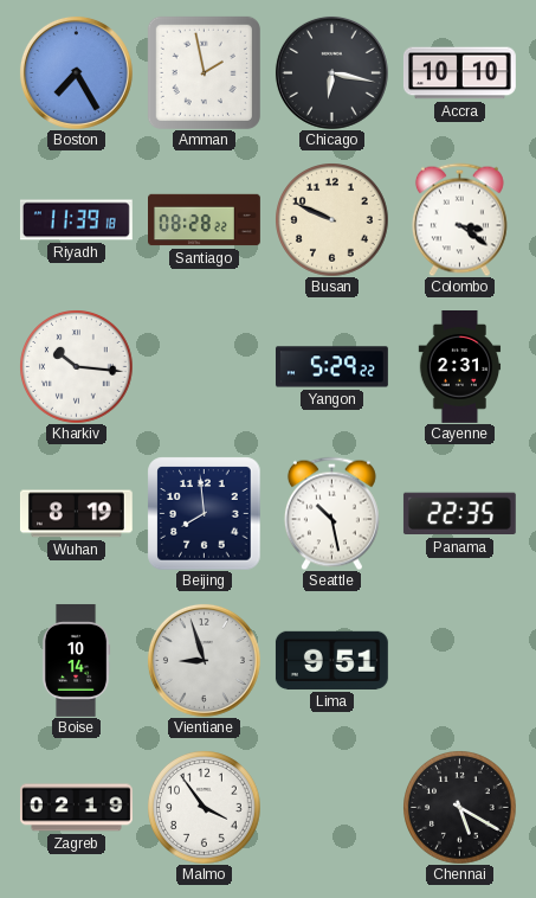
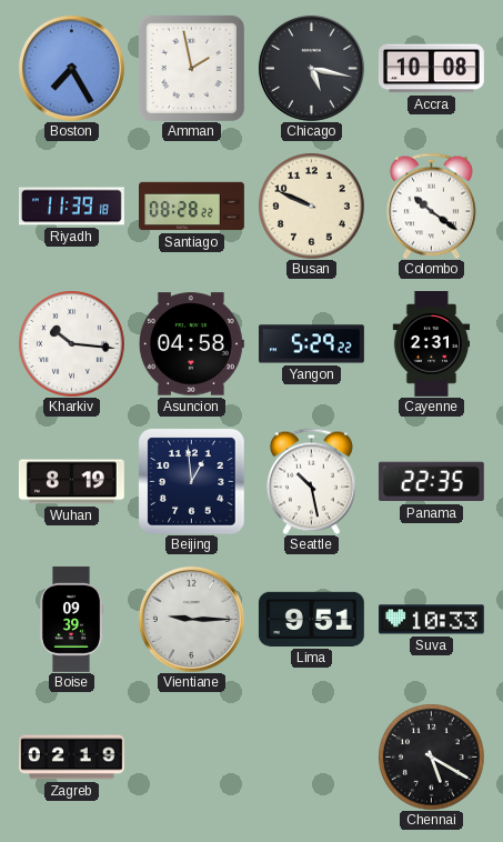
Chicago: 6:17 -> 5:17 (311, 68)
Accra: 10:10 -> 10:08 (431, 69)
Colombo: 3:21 -> 10:21 (431, 206)
Asuncion: none -> 04:58 (191, 344)
Beijing: 7:59 -> 12:59 (191, 481)
Boise: 10:14 -> 09:39 (71, 620)
Vientiane: 8:57 -> 9:15 (191, 619)
Suva: none -> 10:33 (431, 620)
Malmo: 3:54 -> none (205, 808)
